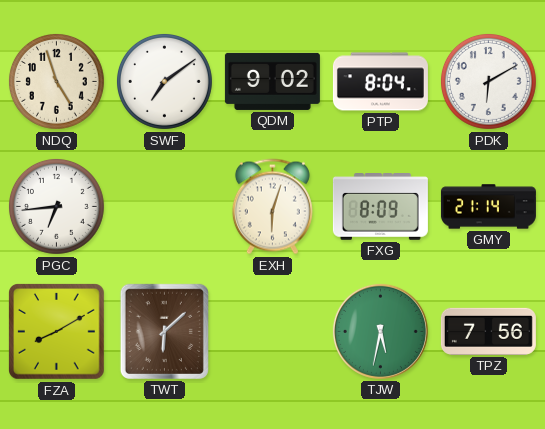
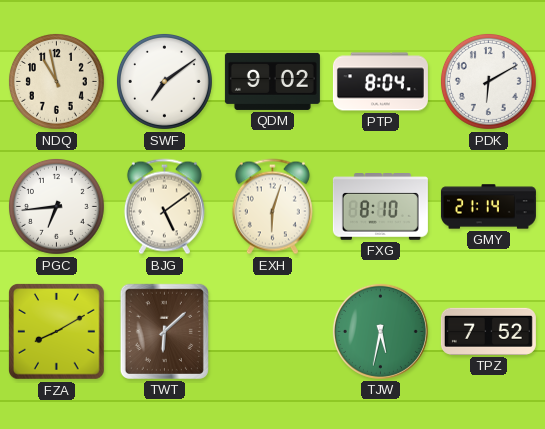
NDQ: 4:57 -> 10:58 (56, 81)
BJG: none -> 5:09 (164, 207)
FXG: 8:09 -> 8:10 (380, 207)
TPZ: 7:56 -> 7:52 (488, 331)
